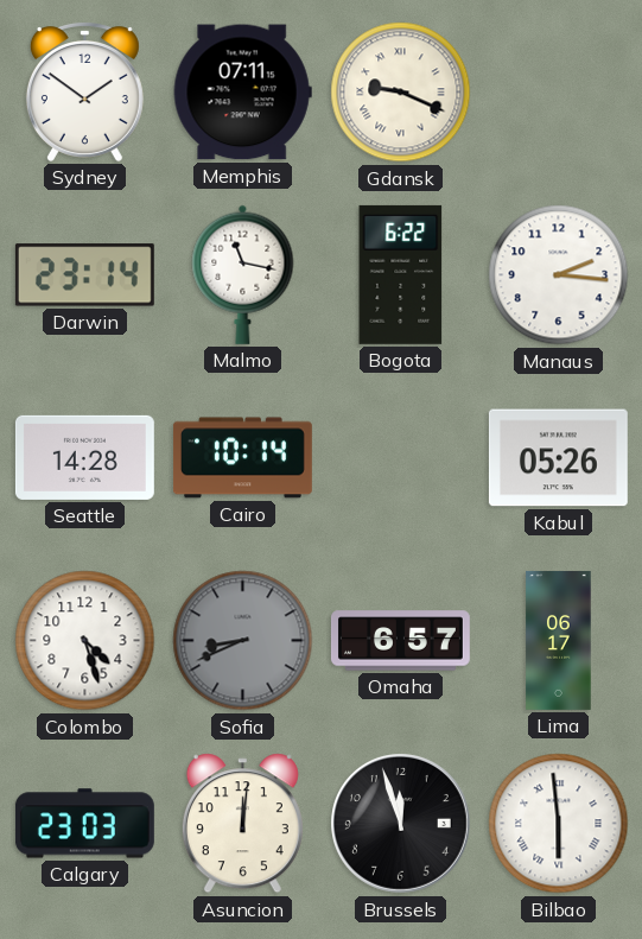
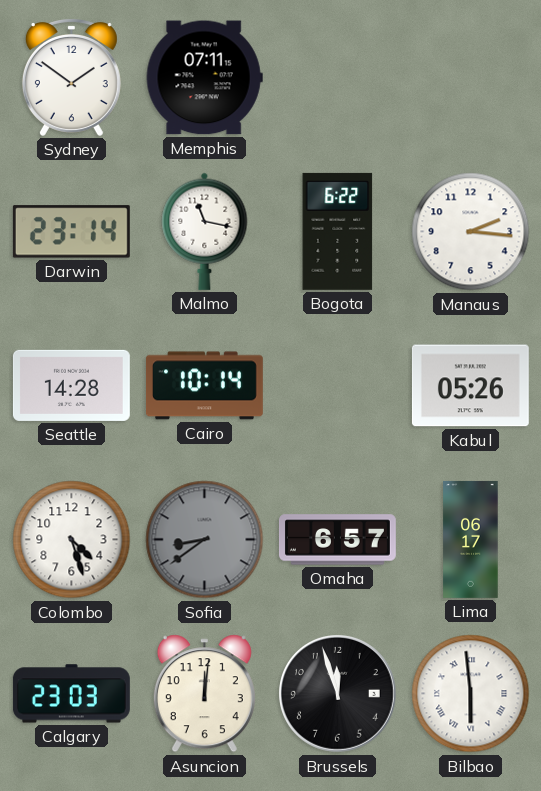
Gdansk: 9:19 -> none (401, 93)
Sofia: 8:41 -> 8:39 (205, 540)
